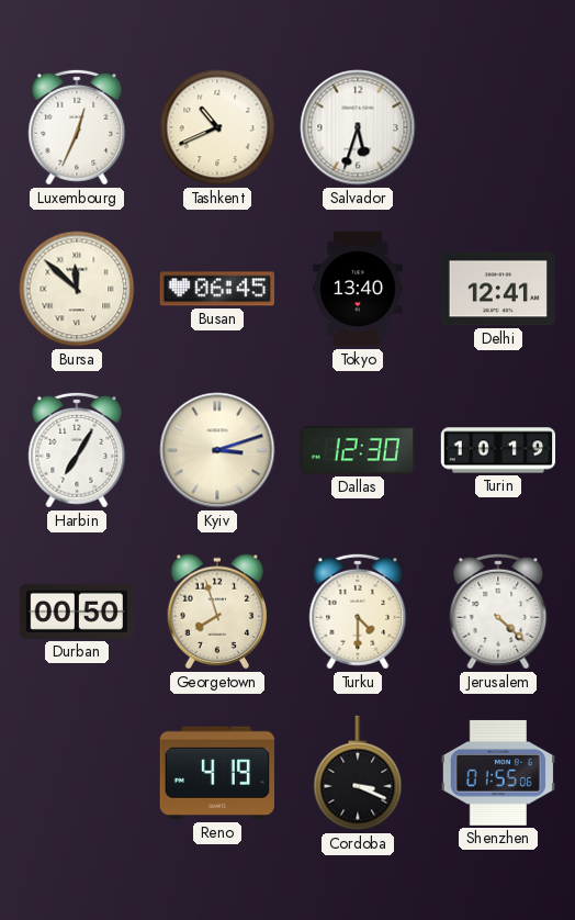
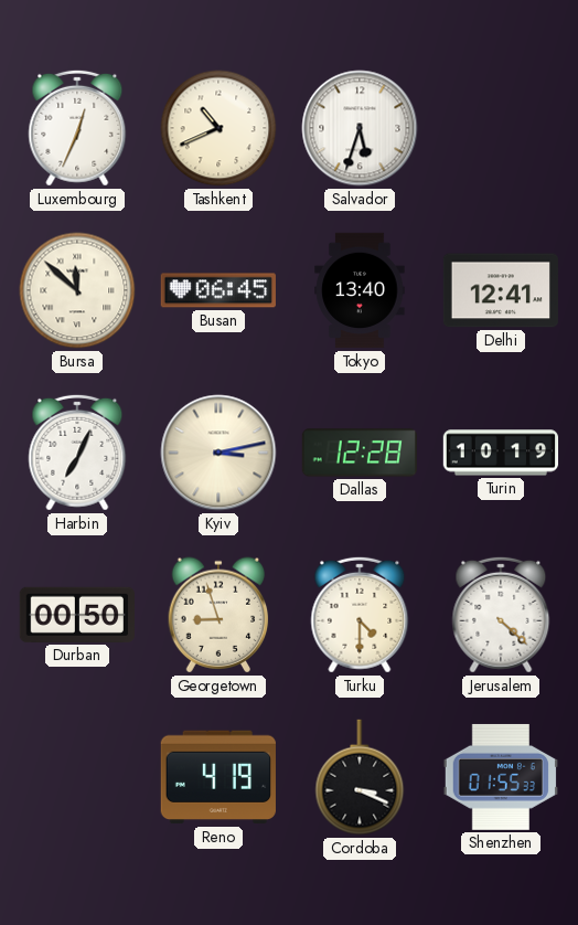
Harbin: 7:05 -> 7:04 (77, 453)
Kyiv: 3:12 -> 3:13 (218, 453)
Dallas: 12:30 -> 12:28 (358, 453)
Georgetown: 7:57 -> 8:57 (218, 615)
Shenzhen: 01:55:06 -> 01:55:33 (500, 777)
